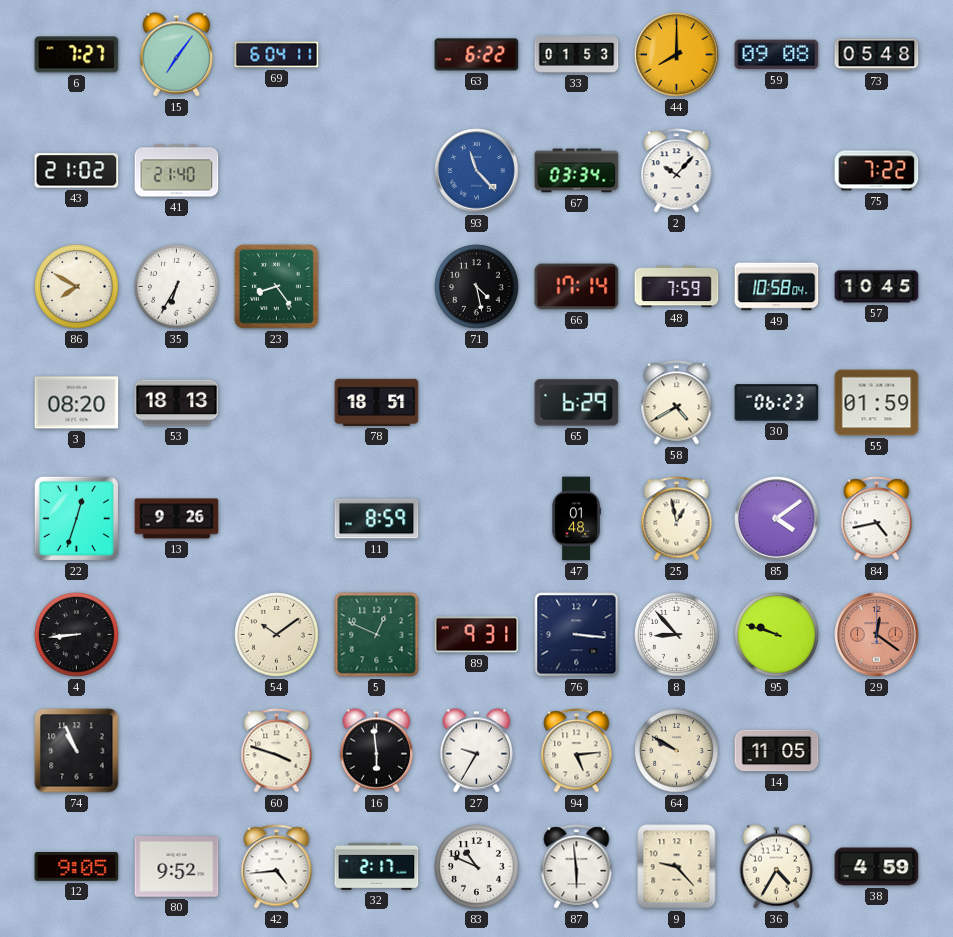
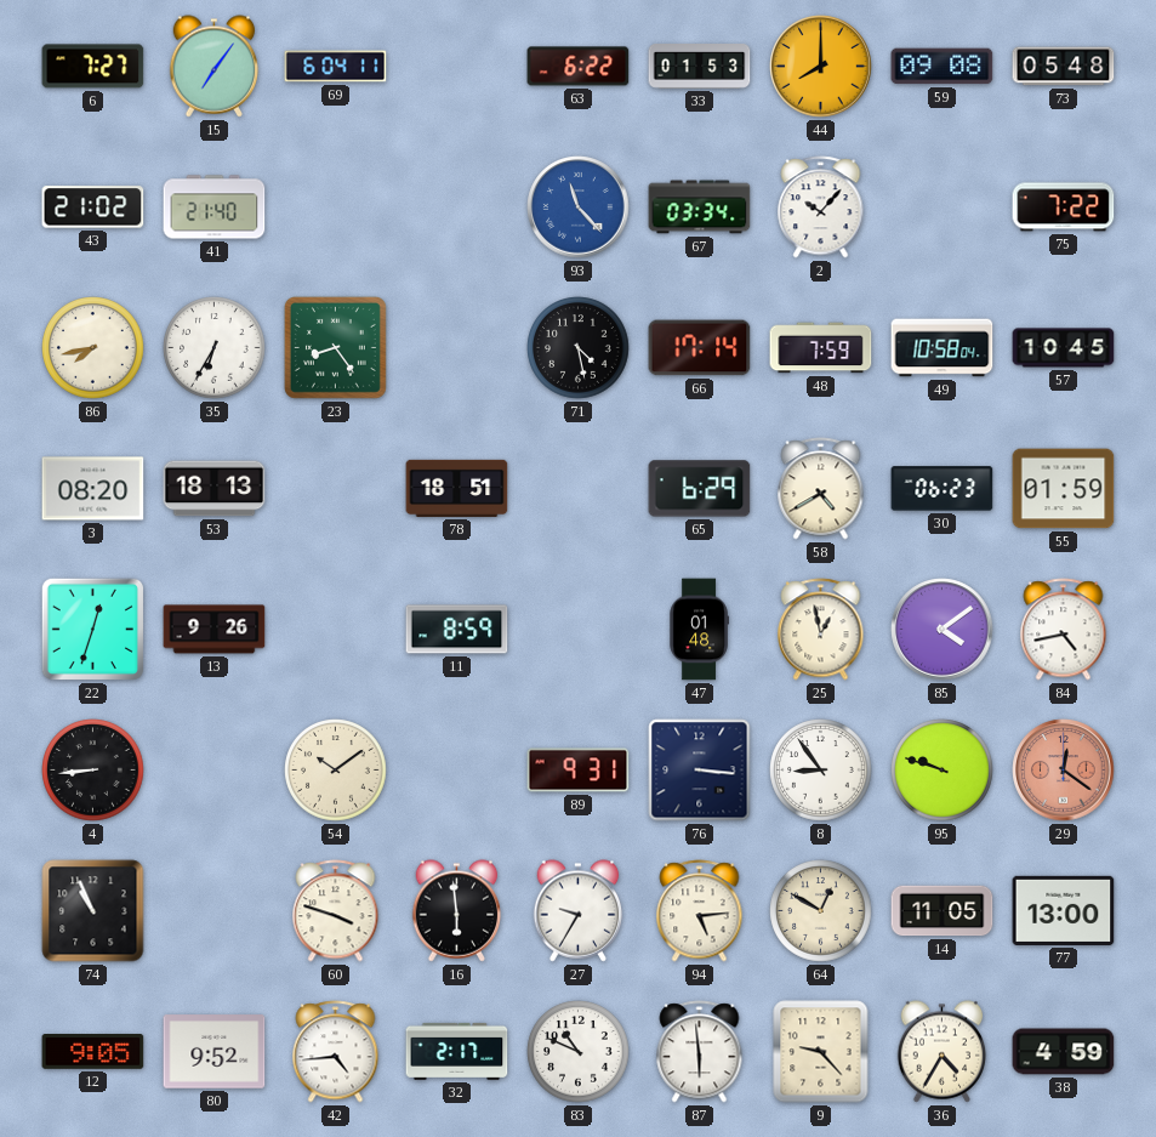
86: 7:50 -> 7:43 (93, 348)
5: 12:49 -> none (377, 635)
8: 8:53 -> 8:54 (821, 771)
64: 9:50 -> 12:50 (821, 911)
77: none -> 13:00 (1064, 910)
